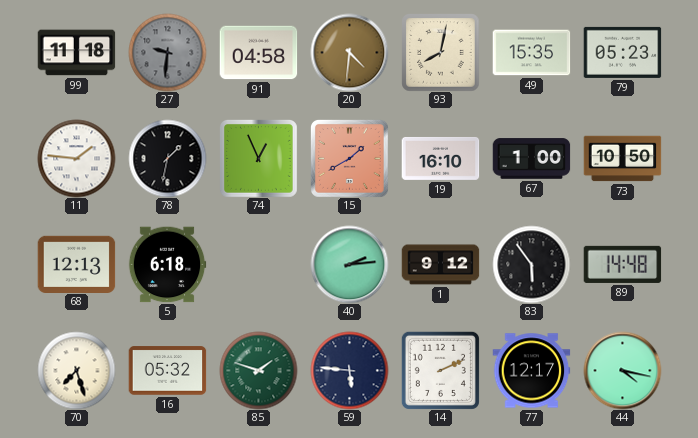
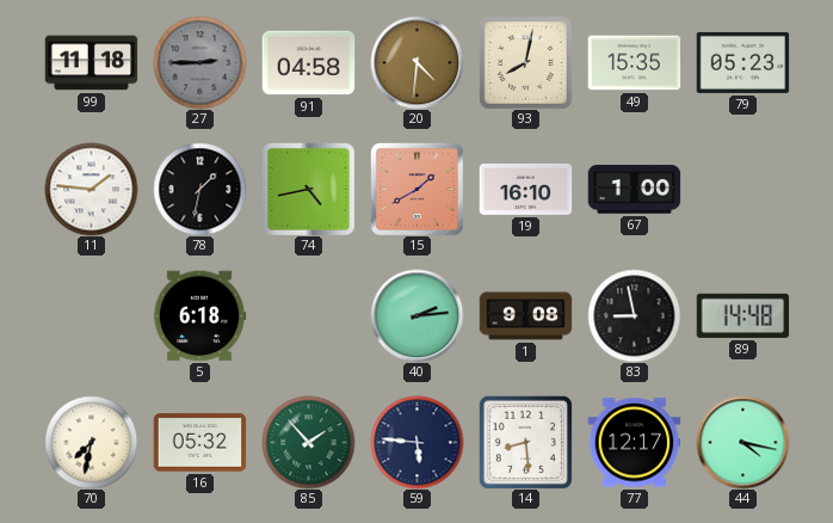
27: 9:31 -> 2:45 (199, 62)
74: 12:56 -> 4:43 (308, 189)
73: 10:50 -> none (622, 159)
68: 12:13 -> none (76, 264)
1: 9:12 -> 9:08 (525, 316)
83: 5:54 -> 8:58 (634, 315)
70: 7:27 -> 7:32 (91, 442)
85: 1:48 -> 1:53 (308, 442)
14: 2:11 -> 8:29 (525, 442)
